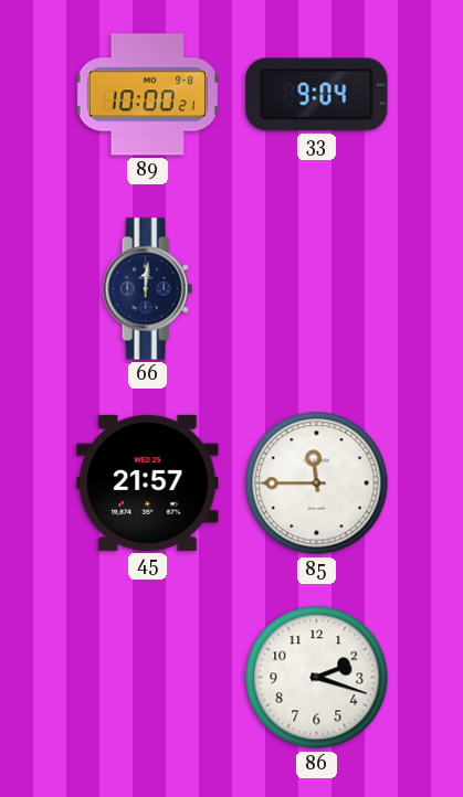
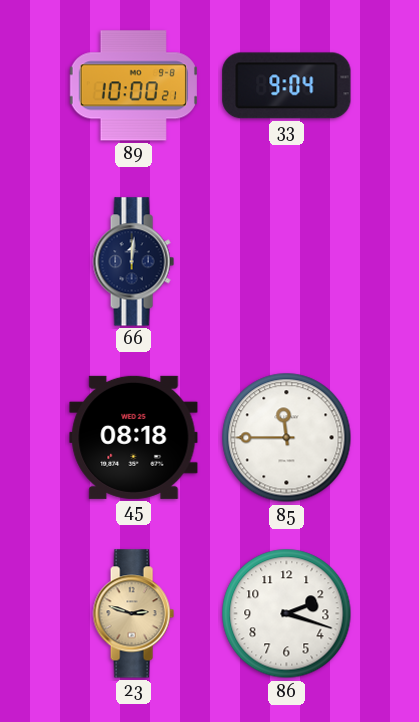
45: 21:57 -> 08:18 (134, 437)
23: none -> 2:48 (133, 614)
